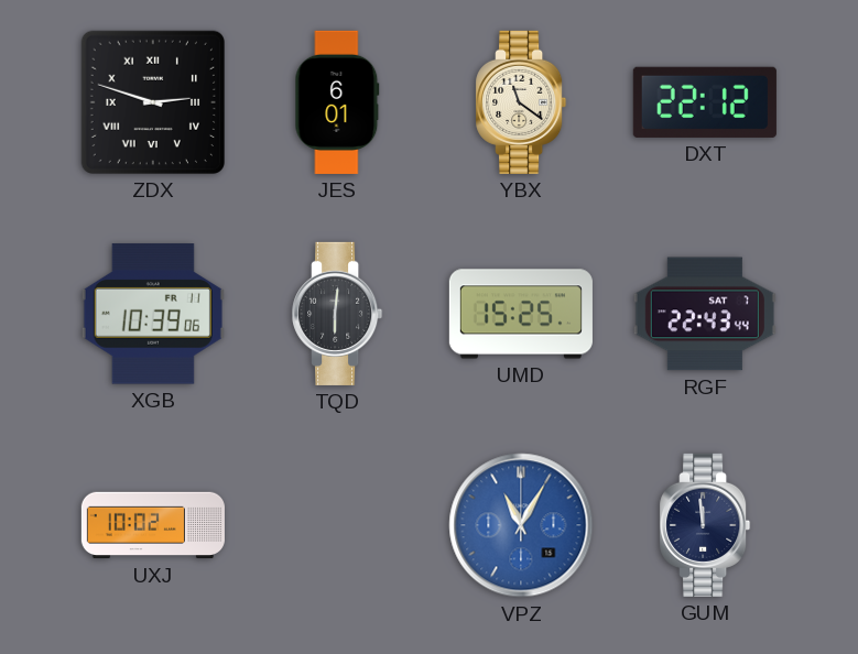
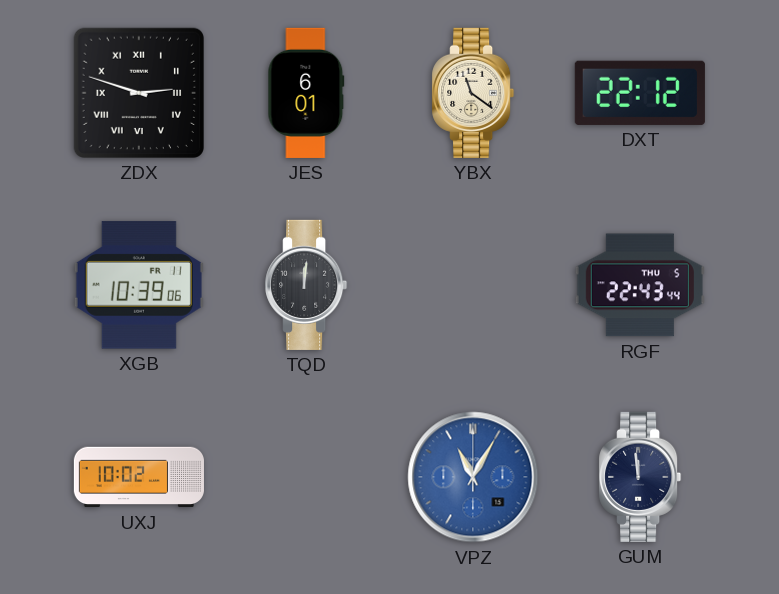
TQD: 6:01 -> 12:01 (306, 285)
UMD: 15:25 -> none (521, 314)
RGF date: SAT 7 -> THU 5 (640, 285)
